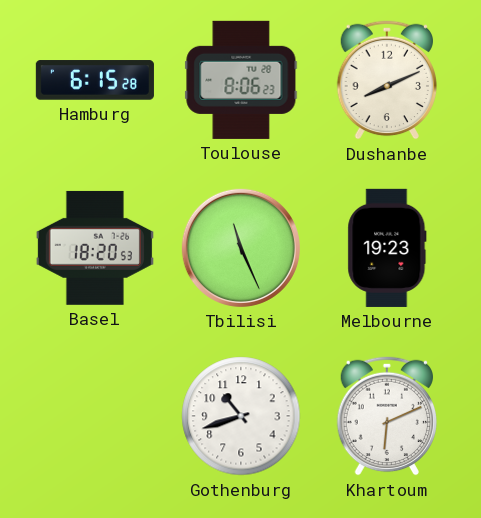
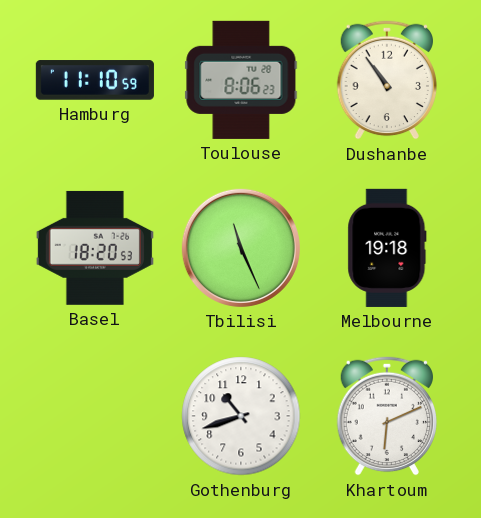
Hamburg: 6:15 -> 11:10 (95, 80)
Dushanbe: 8:11 -> 10:54 (386, 80)
Melbourne: 19:23 -> 19:18 (387, 248)
